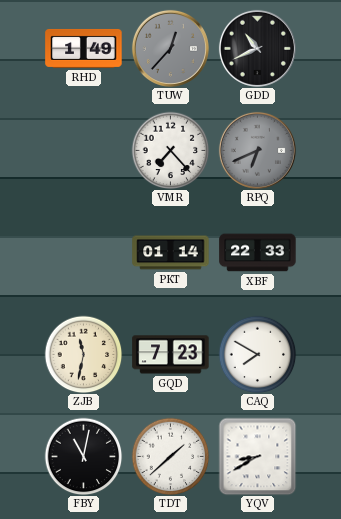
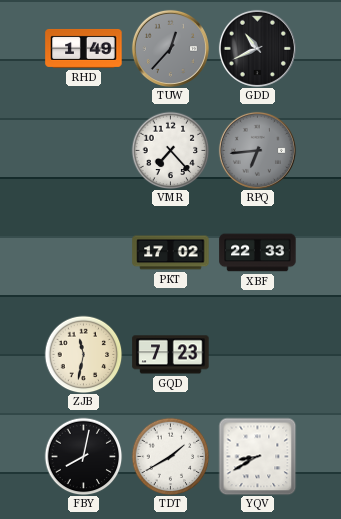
RPQ: 6:41 -> 6:44 (257, 150)
PKT: 01:14 -> 17:02 (171, 253)
CAQ: 7:50 -> none (257, 354)
FBY: 11:02 -> 8:02 (83, 456)
TDT: 1:38 -> 1:40 (170, 456)
